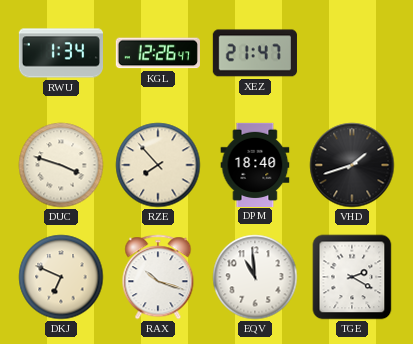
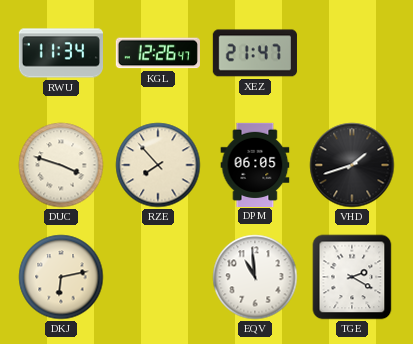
RWU: 1:34 -> 11:34 (60, 53)
DPM: 18:40 -> 06:05 (255, 164)
DKJ: 6:49 -> 6:13 (61, 277)
RAX: 10:18 -> none (158, 277)
